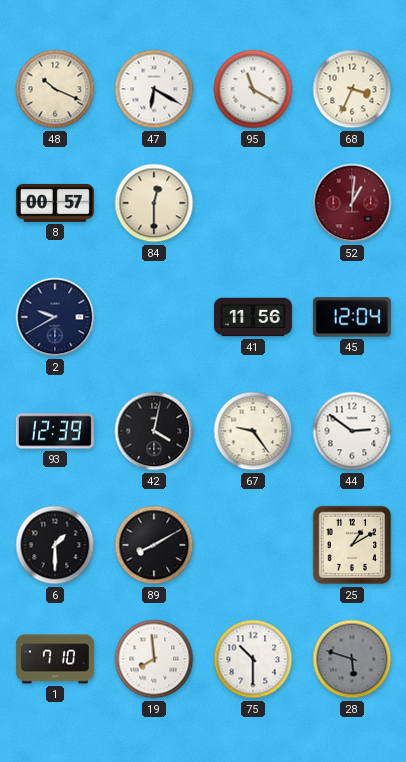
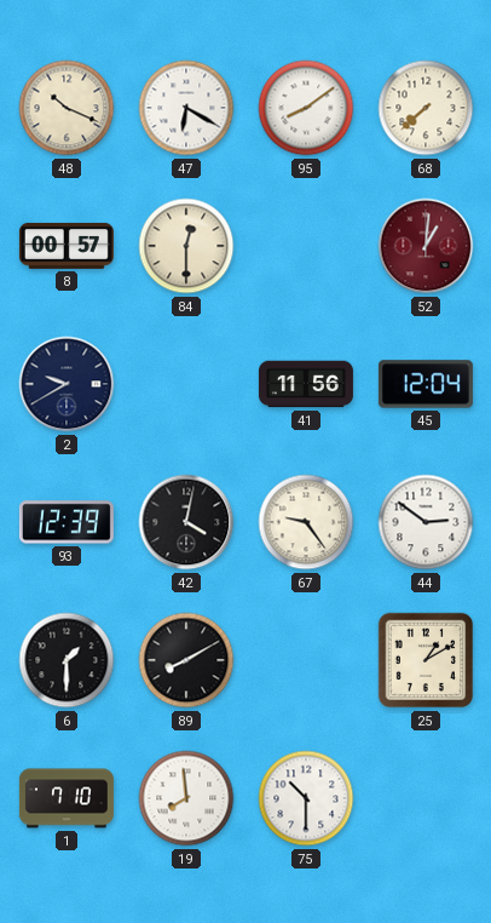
95: 11:20 -> 8:09 (306, 108)
68: 3:34 -> 7:38 (426, 108)
28: 5:48 -> none (352, 659)
